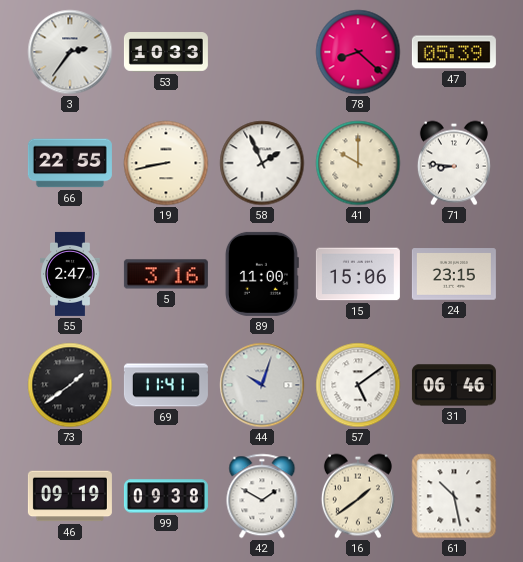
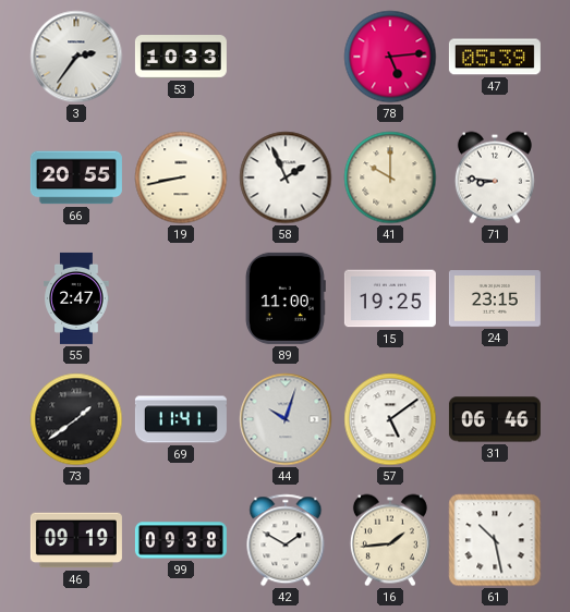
78: 8:22 -> 5:14 (390, 57)
66: 22:55 -> 20:55 (76, 178)
5: 3:16 -> none (166, 274)
15: 15:06 -> 19:25 (390, 298)
16: 1:39 -> 1:44 (390, 540)
